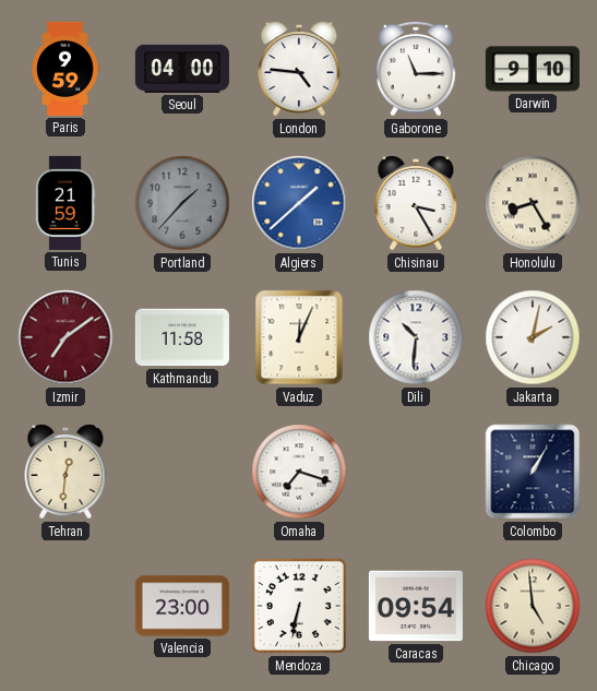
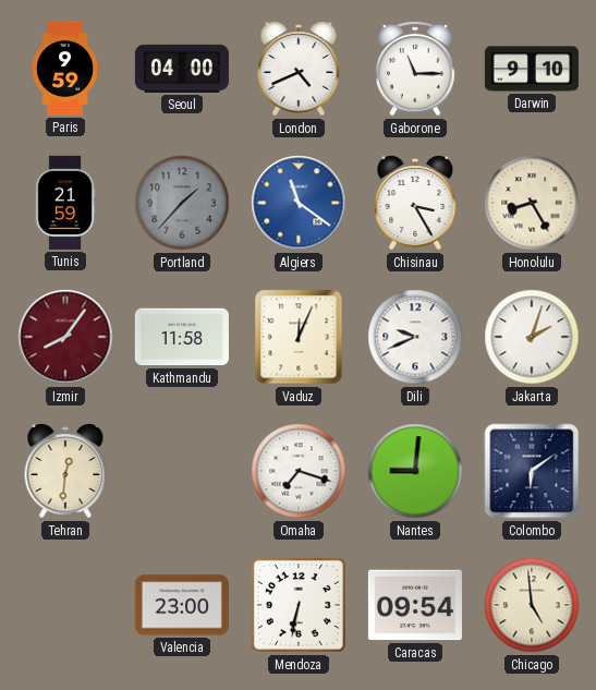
London: 4:46 -> 4:41 (299, 69)
Algiers: 1:38 -> 11:21 (299, 203)
Izmir: 7:09 -> 8:06 (65, 337)
Dili: 10:31 -> 9:41 (415, 337)
Jakarta: 2:02 -> 2:03 (532, 337)
Nantes: none -> 9:01 (415, 471)
Colombo: 1:05 -> 6:09 (532, 471)
